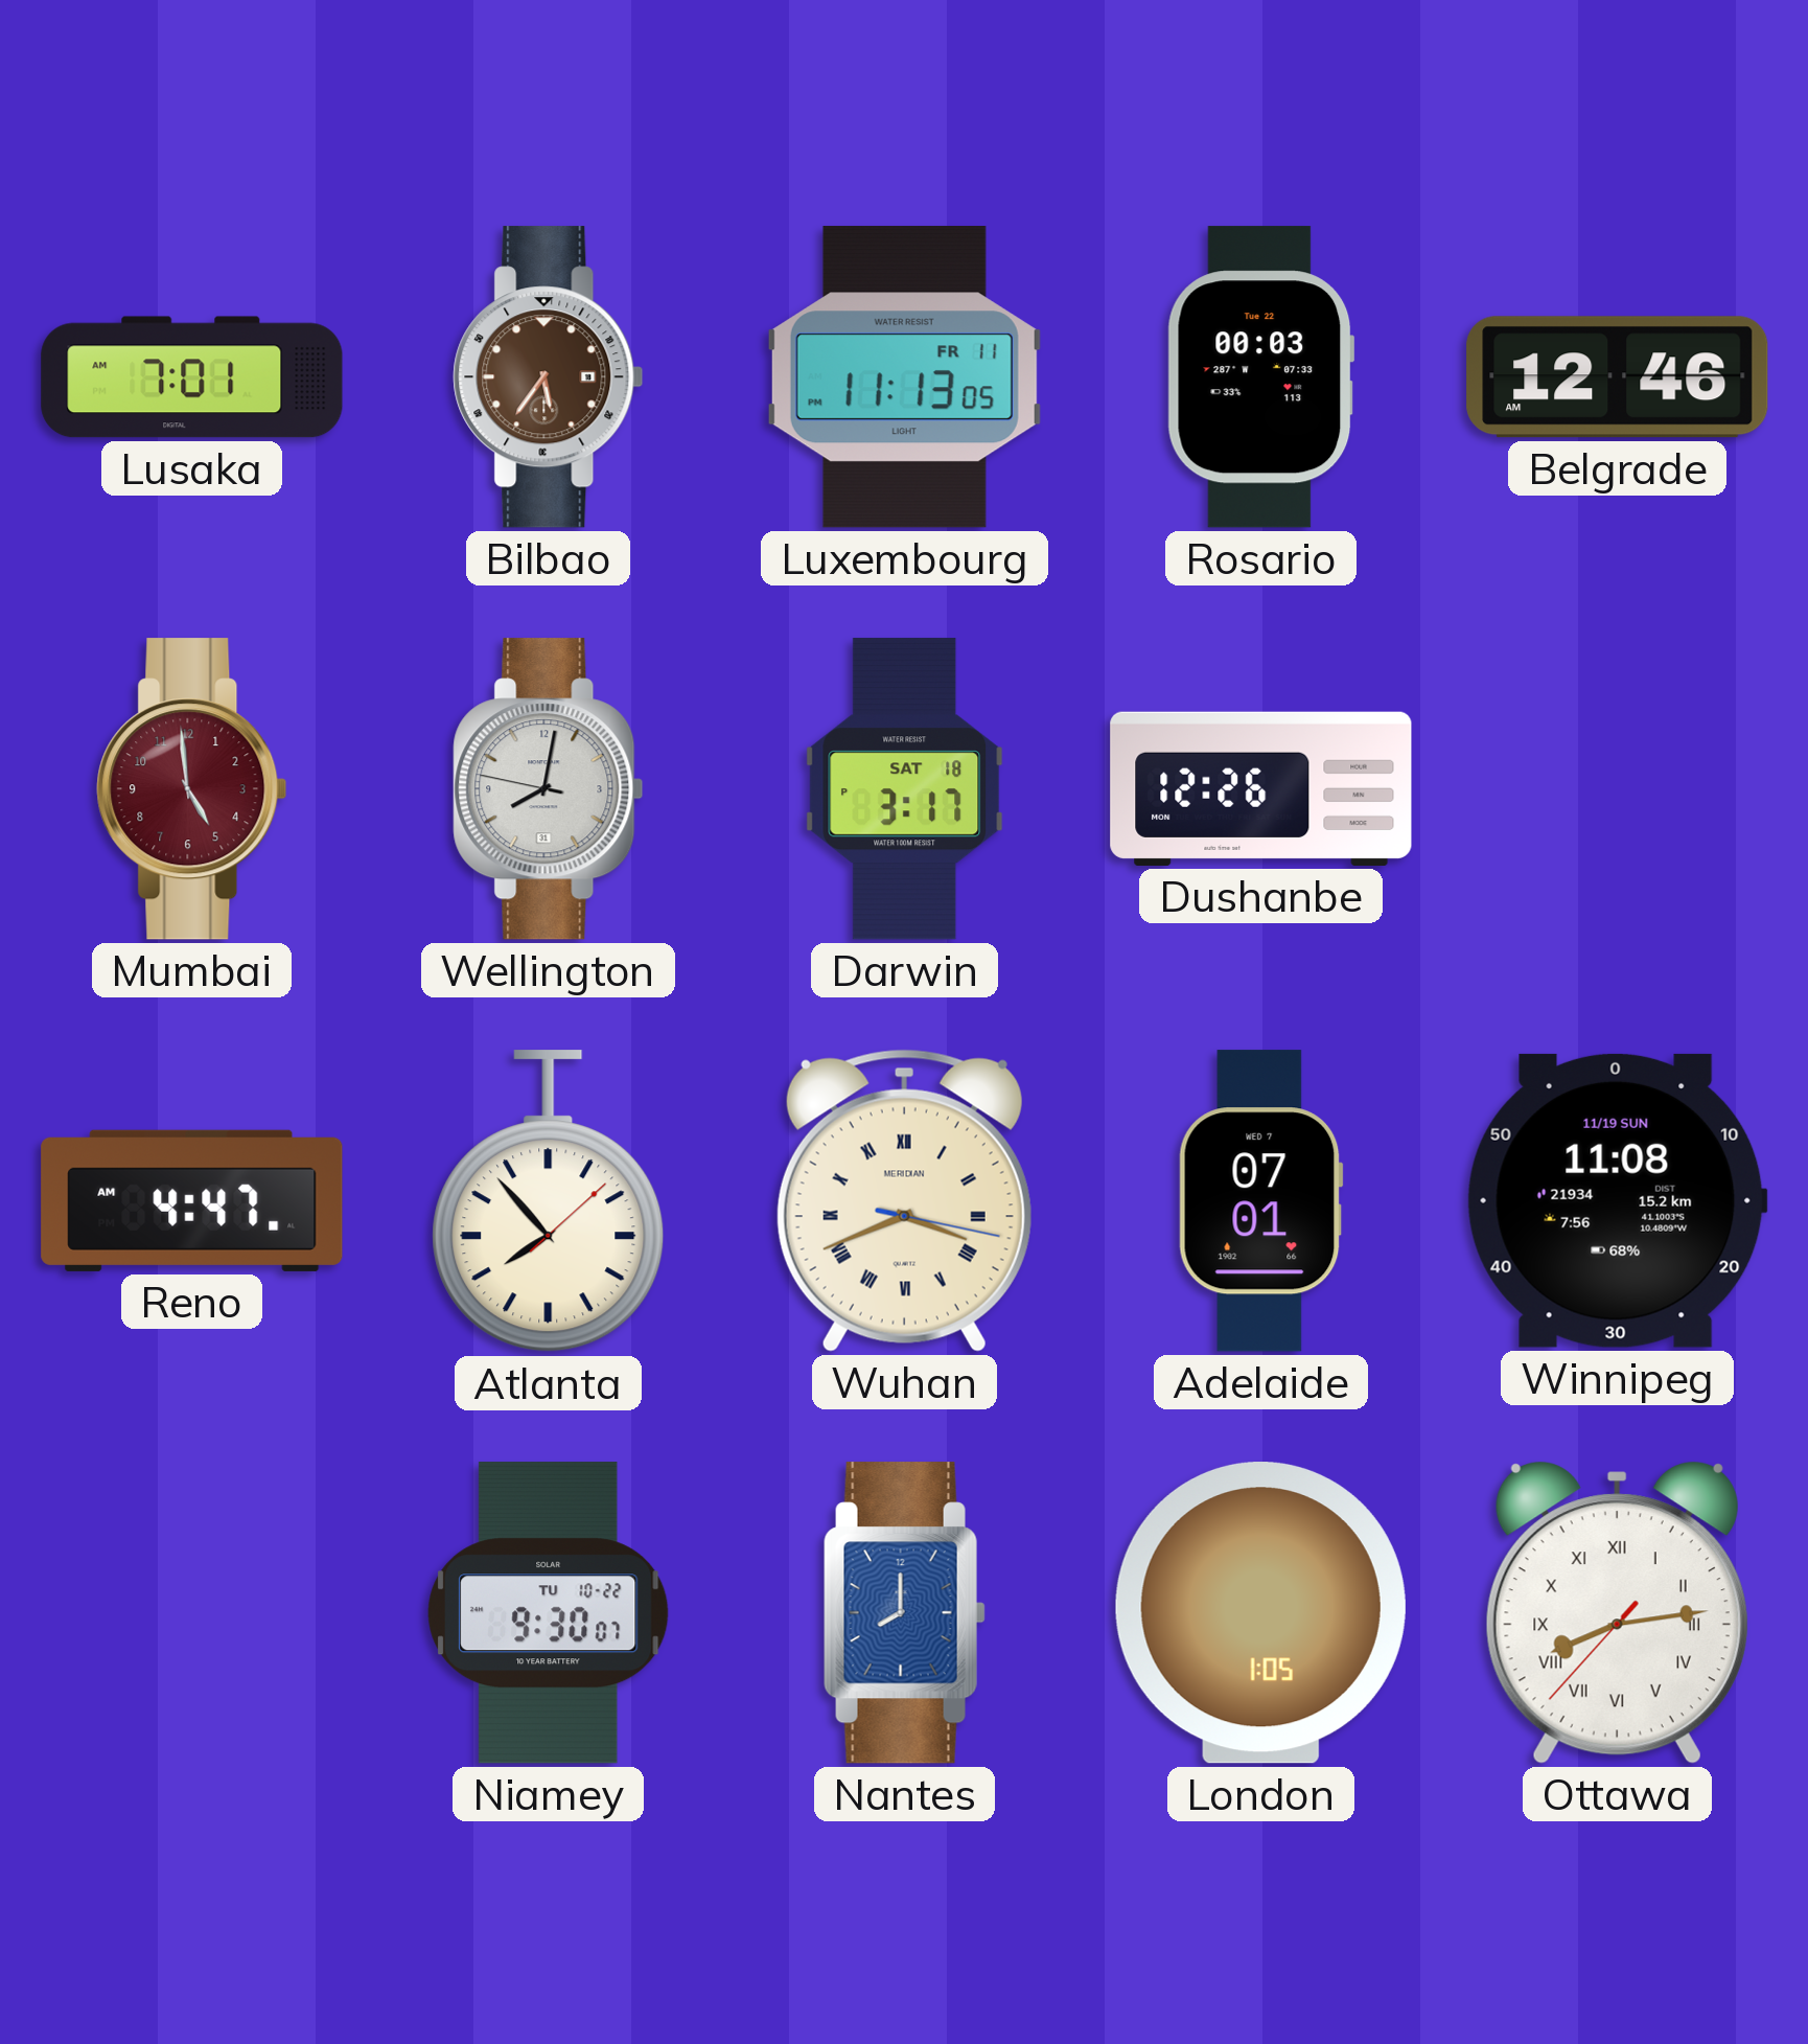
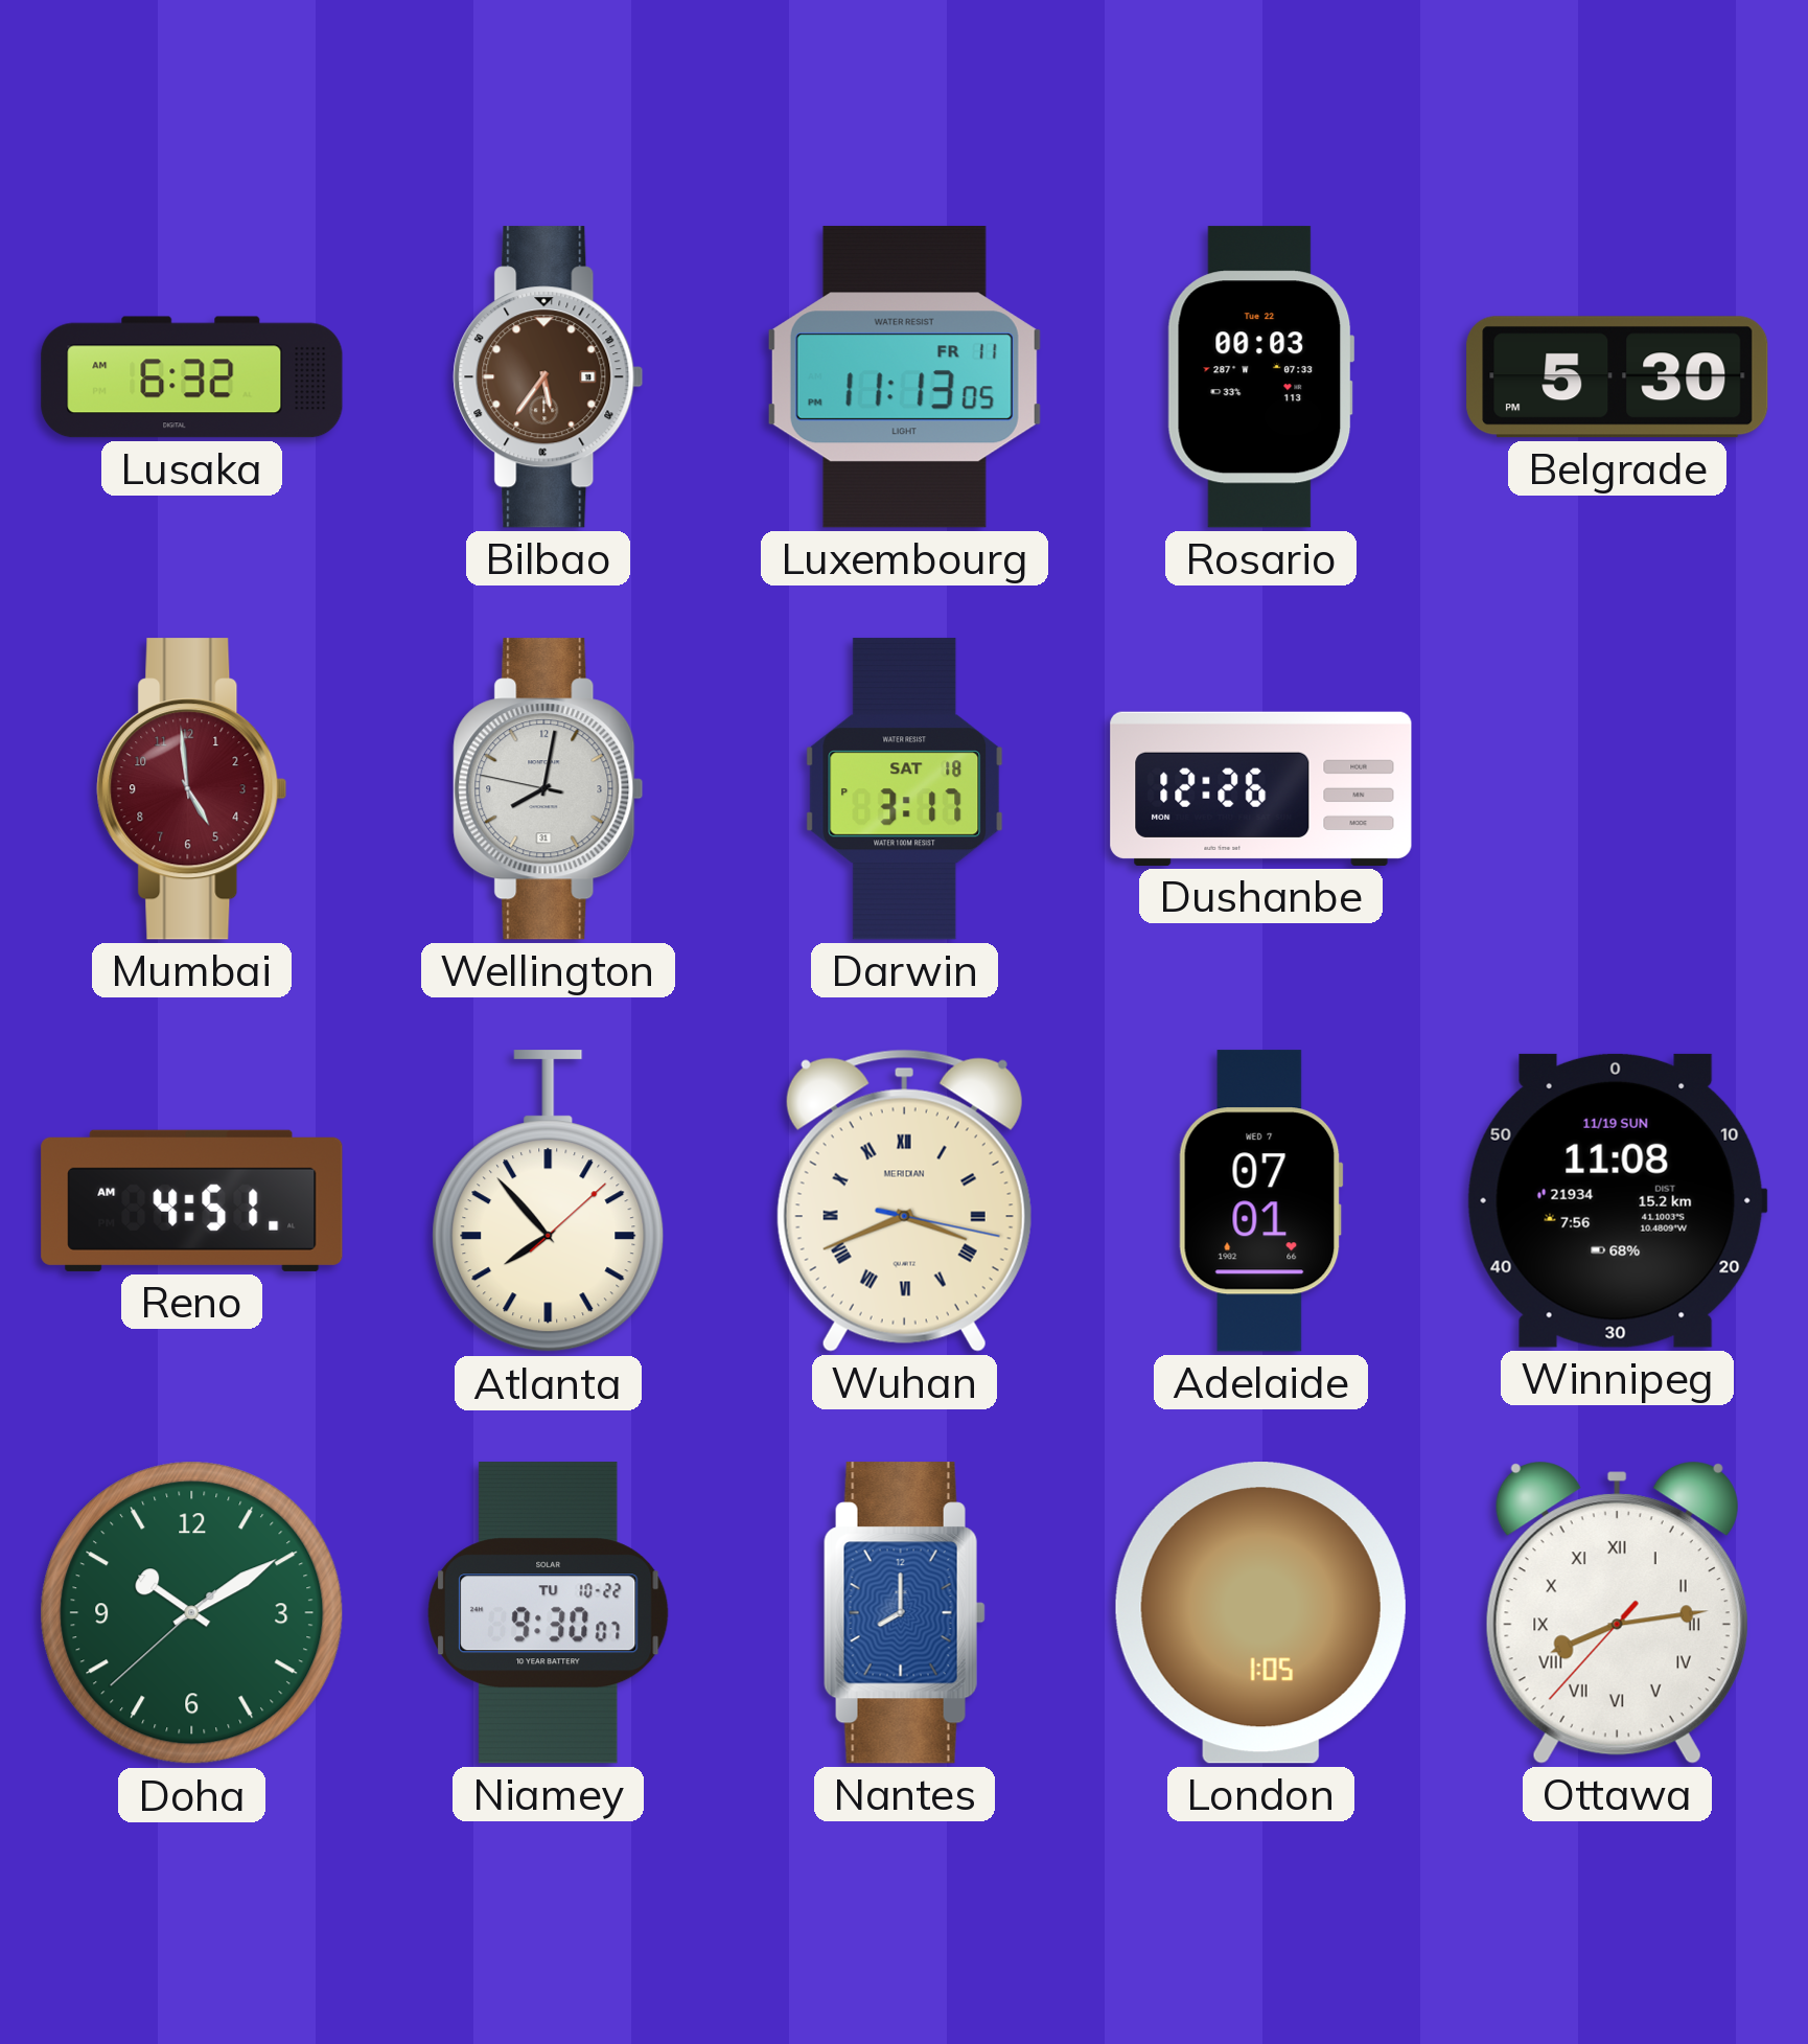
Lusaka: 7:01 -> 6:32 (192, 377)
Belgrade: 12:46 -> 5:30 (1618, 377)
Reno: 4:47 -> 4:51 (192, 1200)
Doha: none -> 10:09 (192, 1613)
